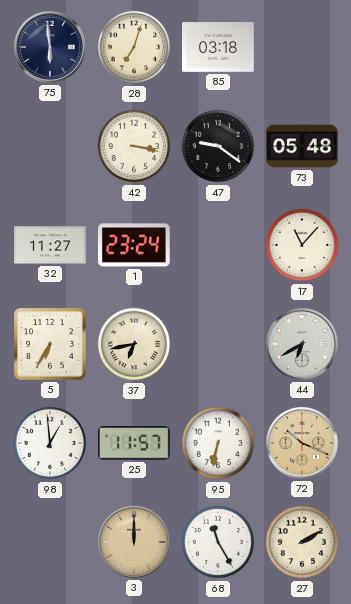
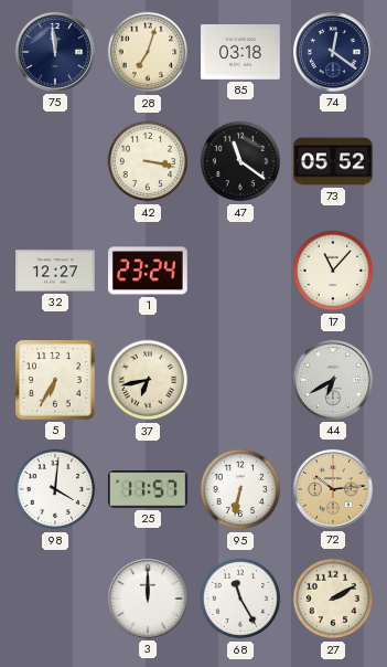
75: 5:59 -> 11:59 (55, 52)
74: none -> 12:21 (333, 52)
47: 9:21 -> 11:21 (240, 161)
73: 05:48 -> 05:52 (333, 161)
32: 11:27 -> 12:27 (55, 271)
98: 12:59 -> 4:01 (55, 489)
72: 10:19 -> 10:14 (333, 489)
3 dial: champagne -> white (148, 599)
